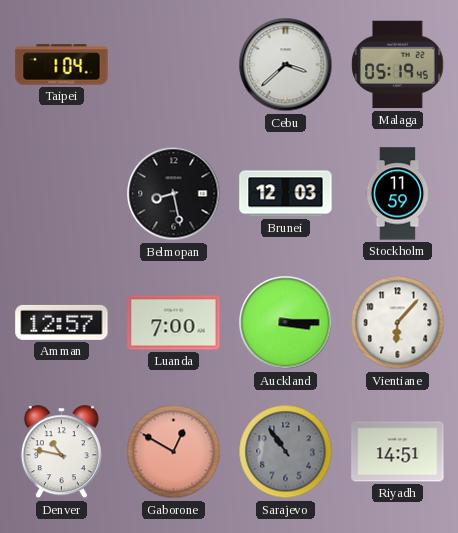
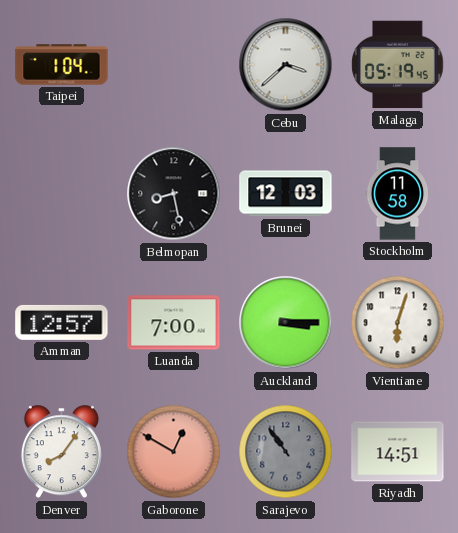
Stockholm: 11:59 -> 11:58 (398, 194)
Vientiane: 6:07 -> 6:03 (398, 323)
Denver: 10:47 -> 8:06 (61, 452)
